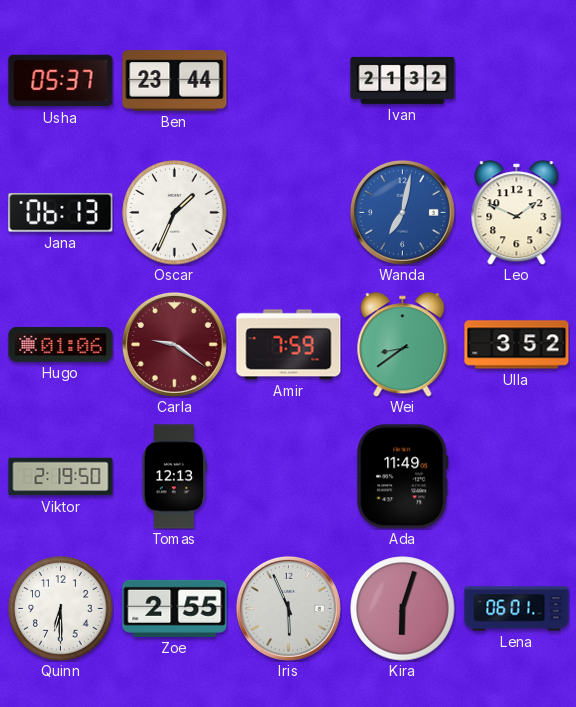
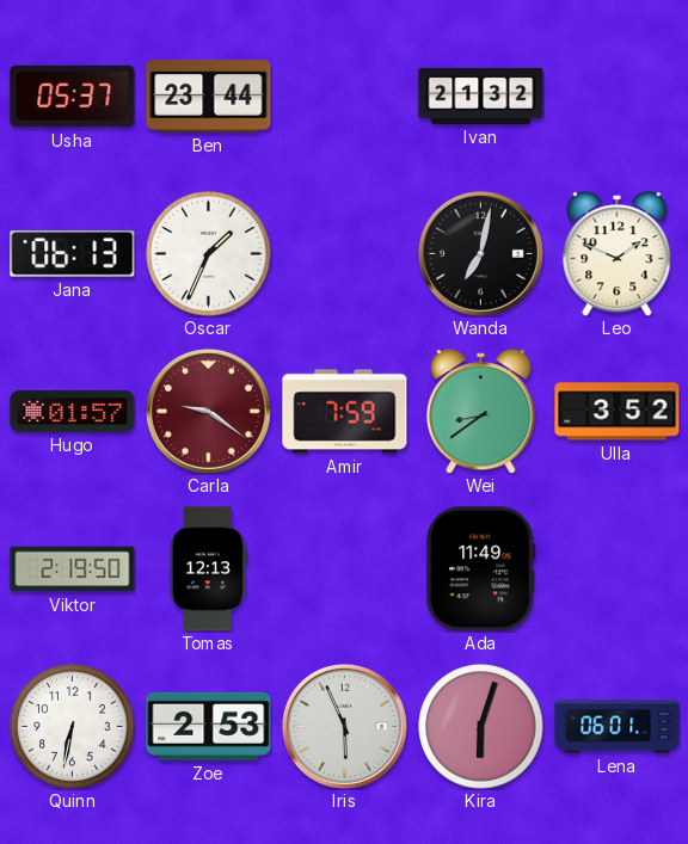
Wanda dial: blue -> black (480, 253)
Hugo: 01:06 -> 01:57 (73, 412)
Quinn: 6:30 -> 6:32 (73, 727)
Zoe: 2:55 -> 2:53 (209, 726)
